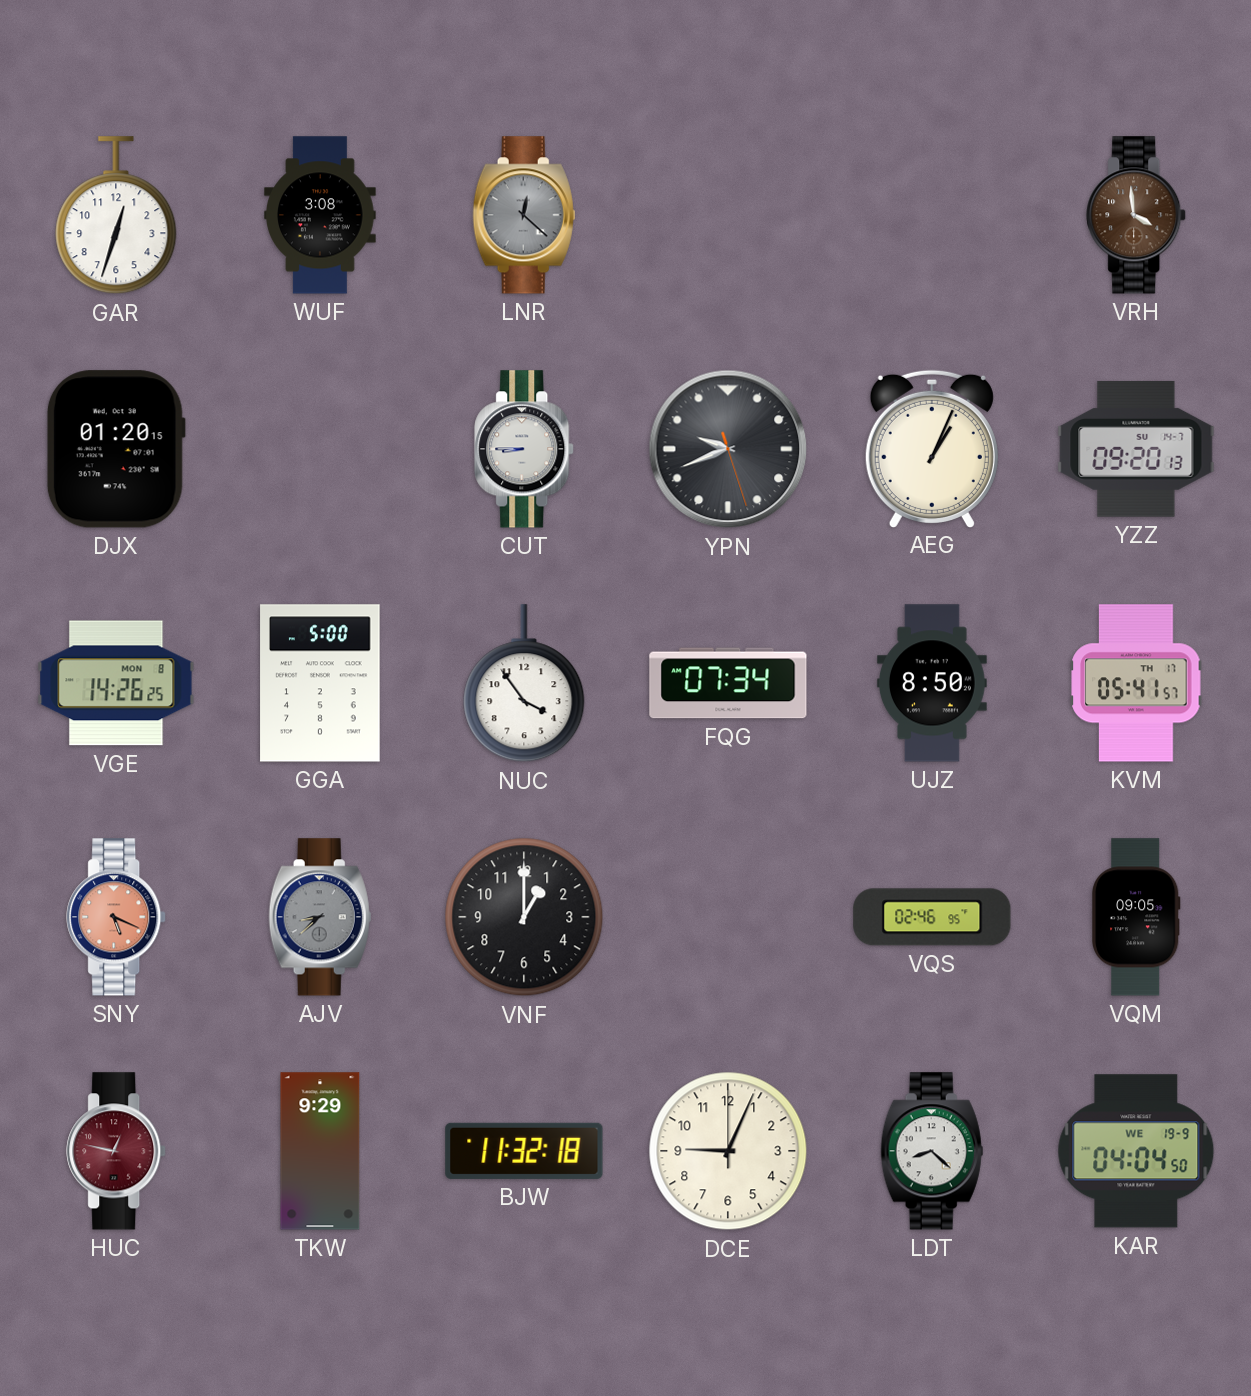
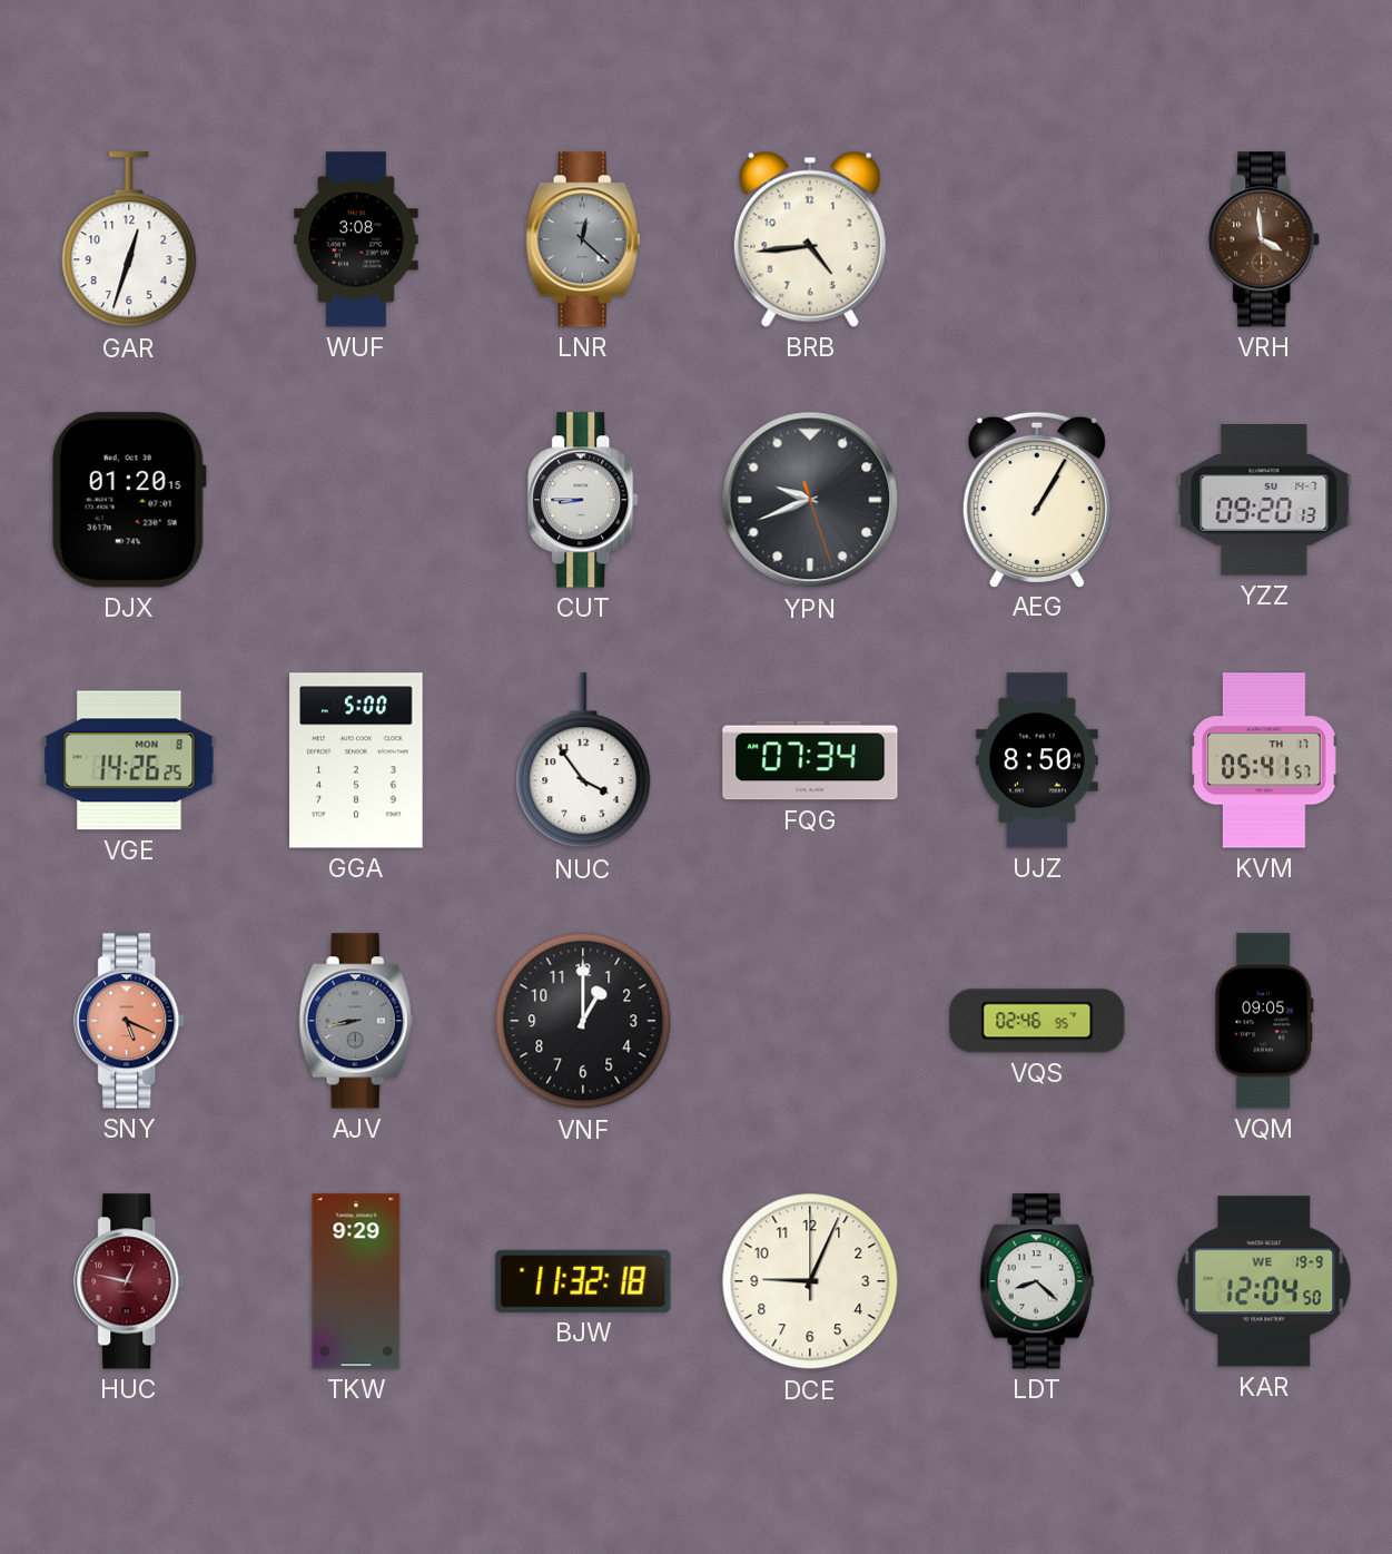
BRB: none -> 4:44 (810, 239)
AEG: 1:04 -> 1:05 (1037, 499)
AJV: 8:38 -> 8:43 (356, 1021)
KAR: 04:04 -> 12:04 (1264, 1281)
